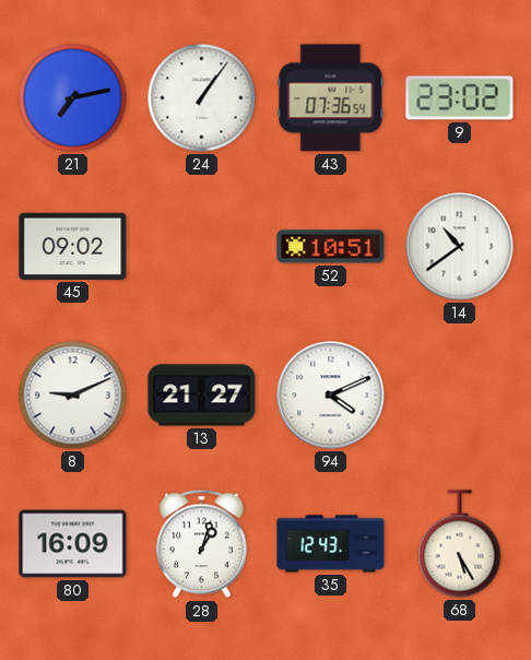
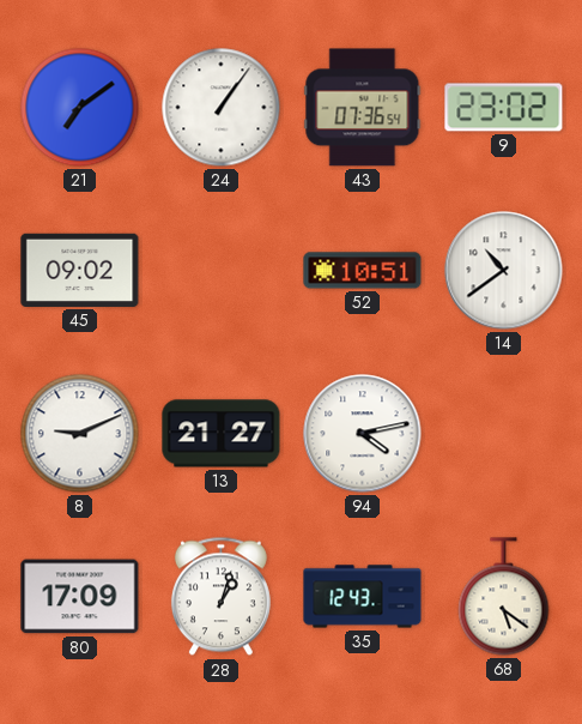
21: 7:13 -> 7:09 (80, 108)
94: 4:11 -> 4:13 (363, 434)
80: 16:09 -> 17:09 (80, 597)
68: 5:25 -> 5:21 (504, 597)
